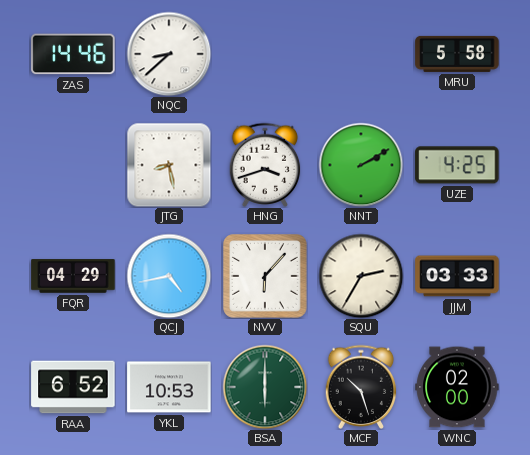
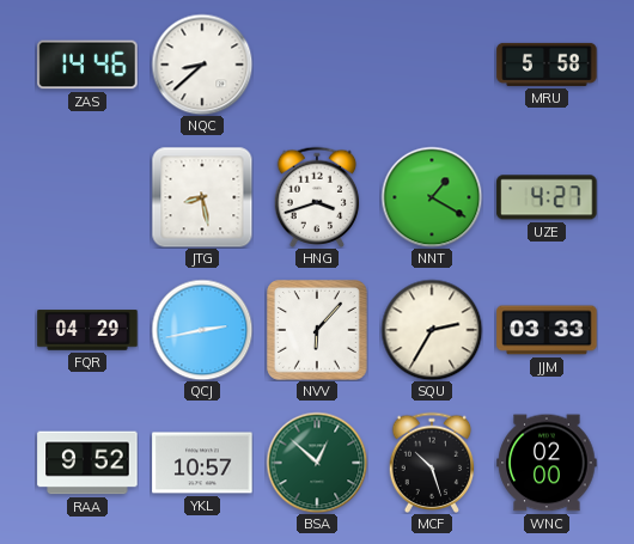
NNT: 2:10 -> 1:20 (432, 197)
UZE: 4:25 -> 4:27 (547, 197)
QCJ: 4:43 -> 2:43 (202, 330)
RAA: 6:52 -> 9:52 (87, 463)
YKL: 10:53 -> 10:57 (202, 463)
BSA: 6:00 -> 12:52 (317, 463)
